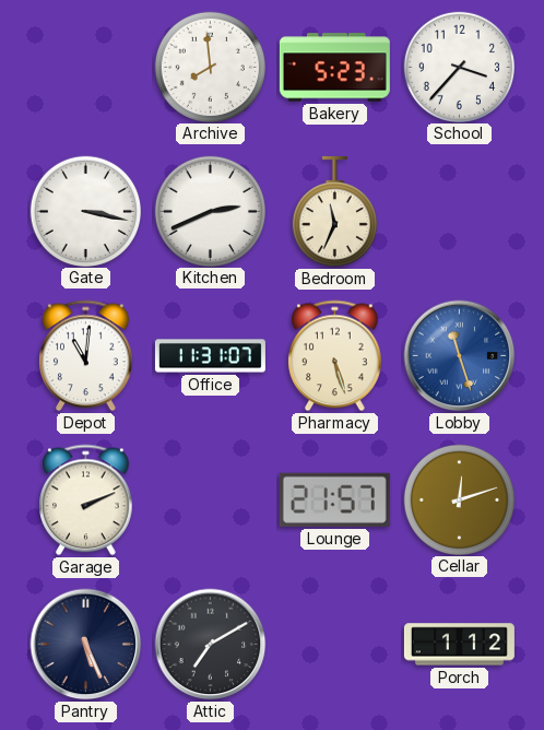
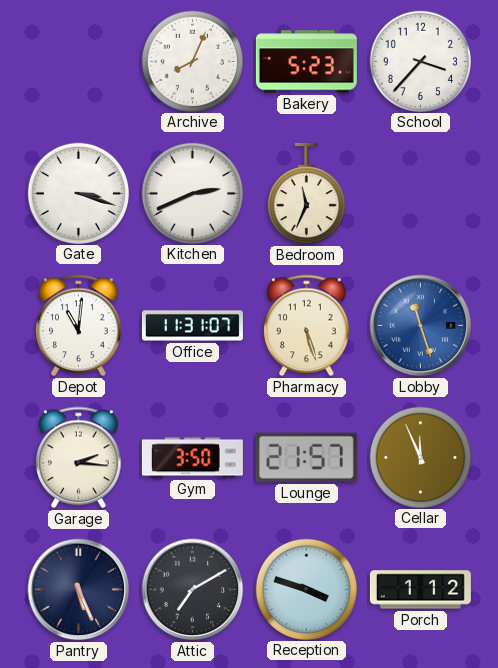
Archive: 7:59 -> 8:04 (192, 61)
Gate: 3:17 -> 3:18 (78, 193)
Garage: 2:11 -> 2:16 (79, 458)
Gym: none -> 3:50 (192, 458)
Cellar: 12:12 -> 11:56 (420, 457)
Reception: none -> 3:48 (306, 589)
